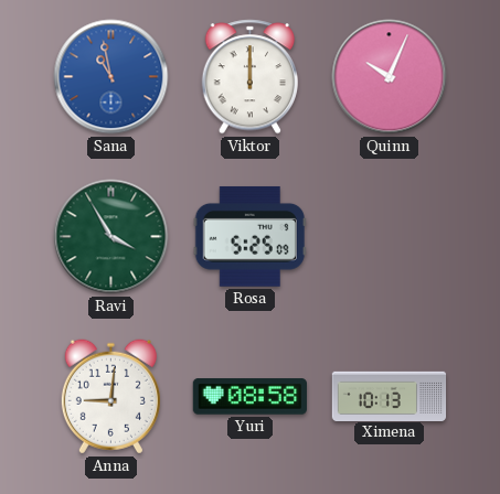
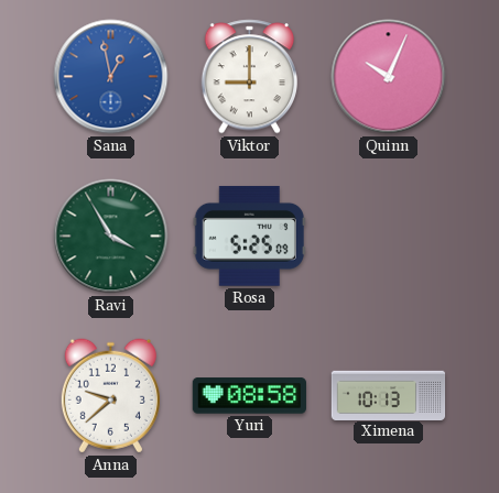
Sana: 10:58 -> 12:58 (111, 77)
Viktor: 12:00 -> 9:00 (250, 77)
Anna: 9:01 -> 9:38 (110, 396)
